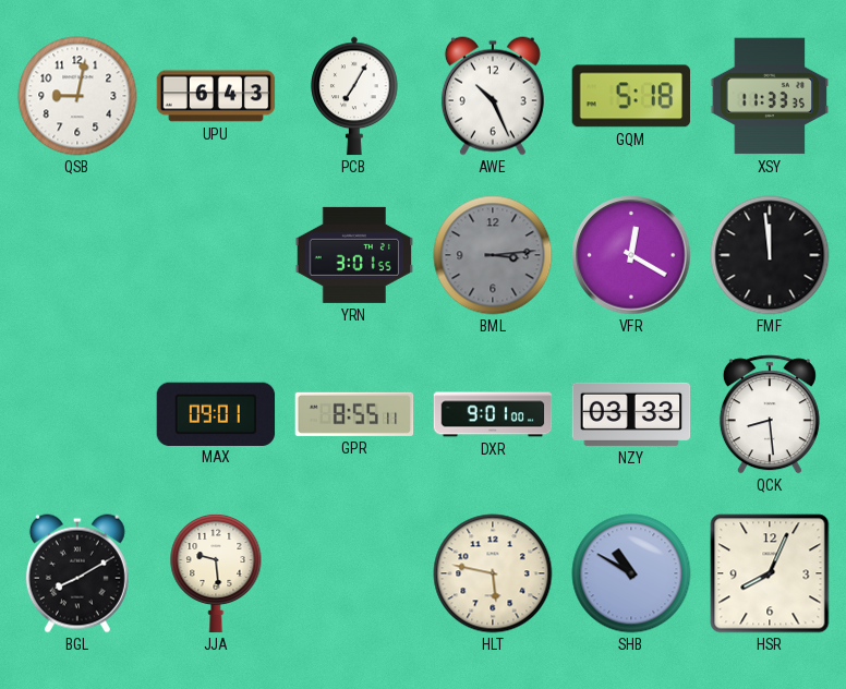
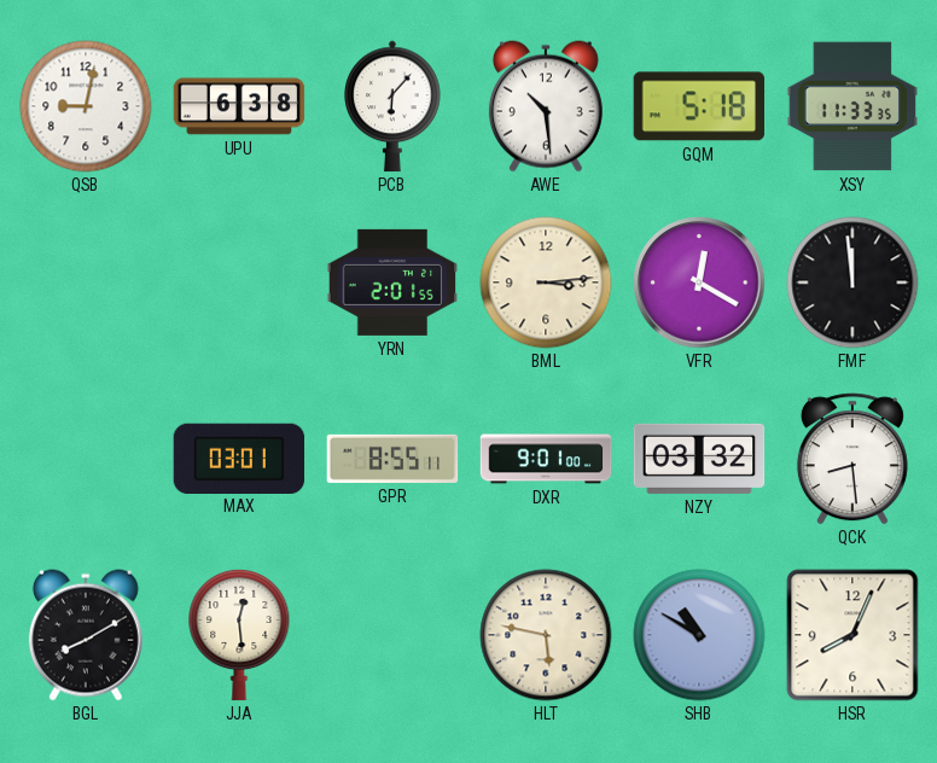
UPU: 6:43 -> 6:38 (239, 106)
PCB: 7:05 -> 6:07 (392, 106)
AWE: 10:26 -> 10:29 (546, 106)
YRN: 3:01 -> 2:01 (392, 283)
BML dial: grey -> cream (546, 283)
MAX: 09:01 -> 03:01 (239, 458)
NZY: 03:33 -> 03:32 (699, 459)
JJA: 9:29 -> 12:29 (239, 635)
